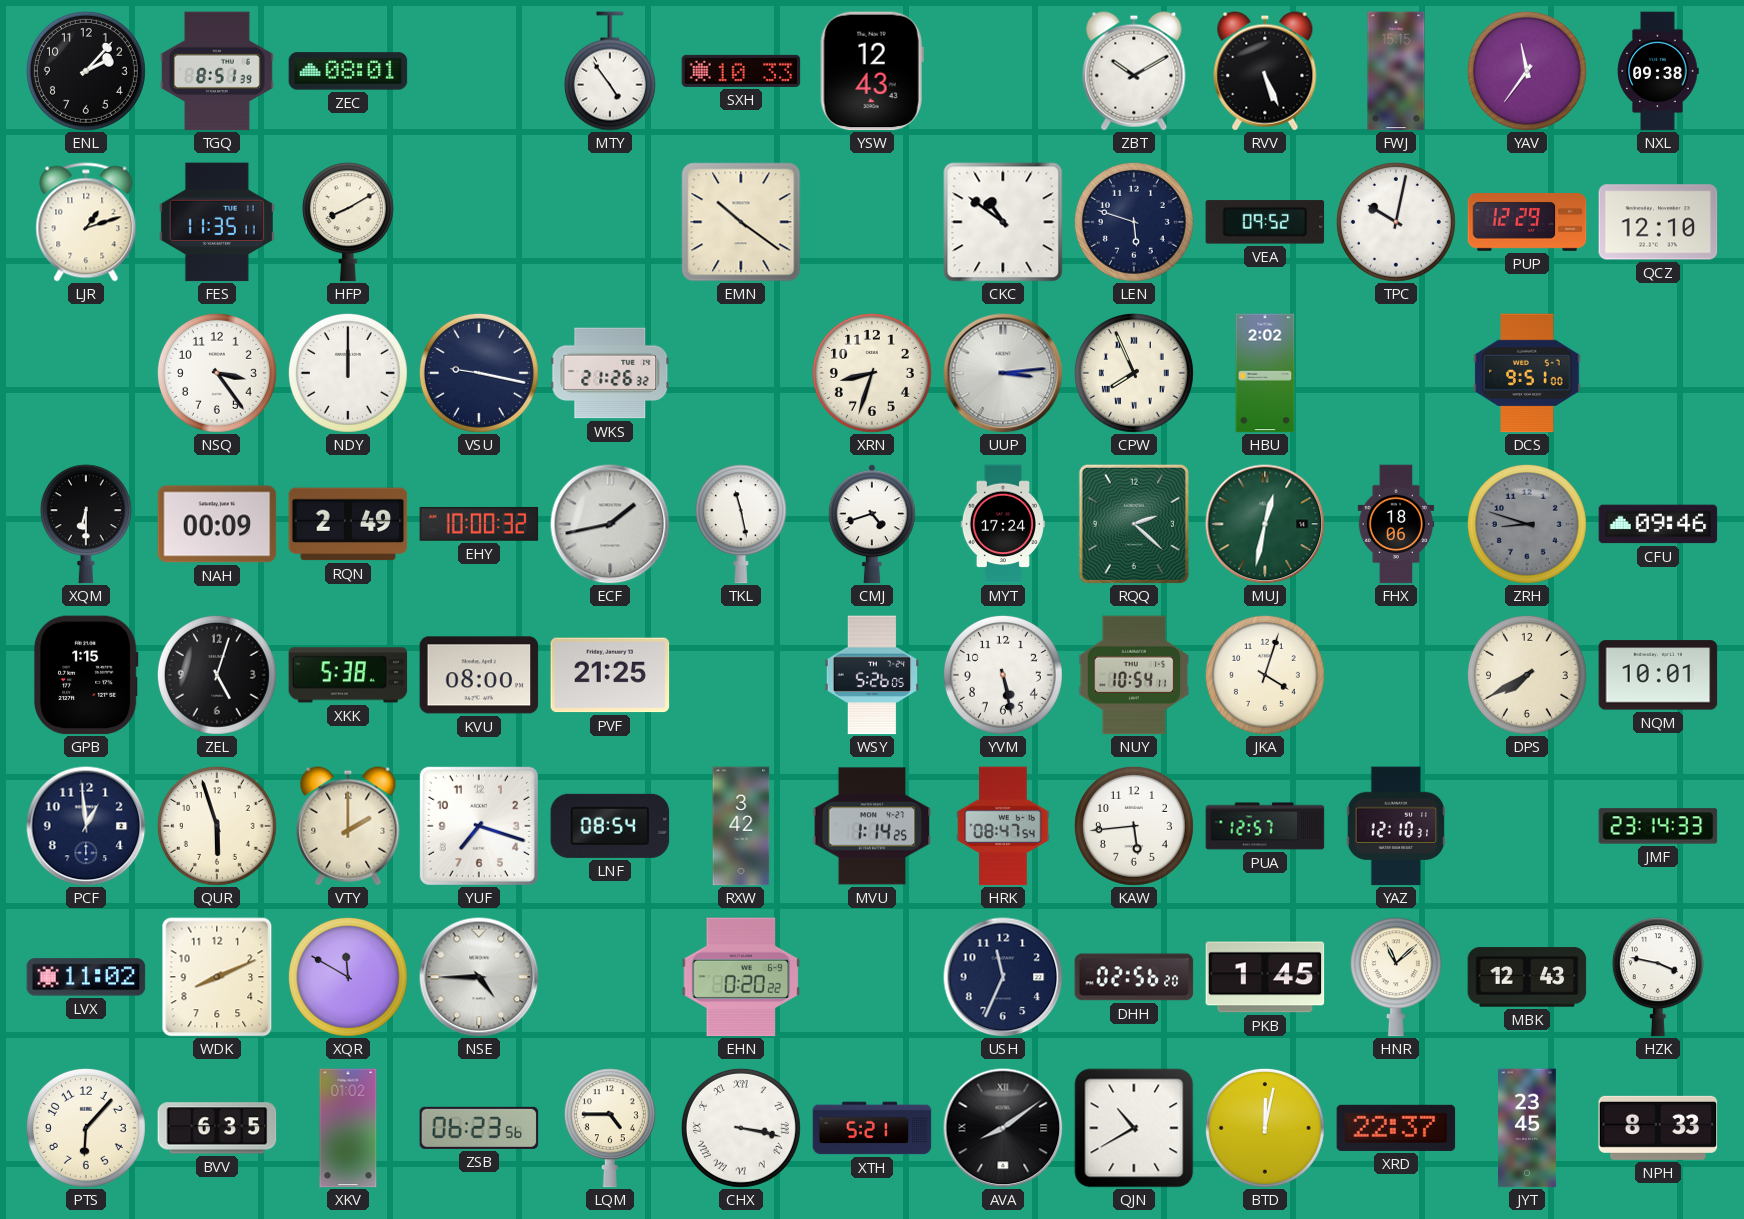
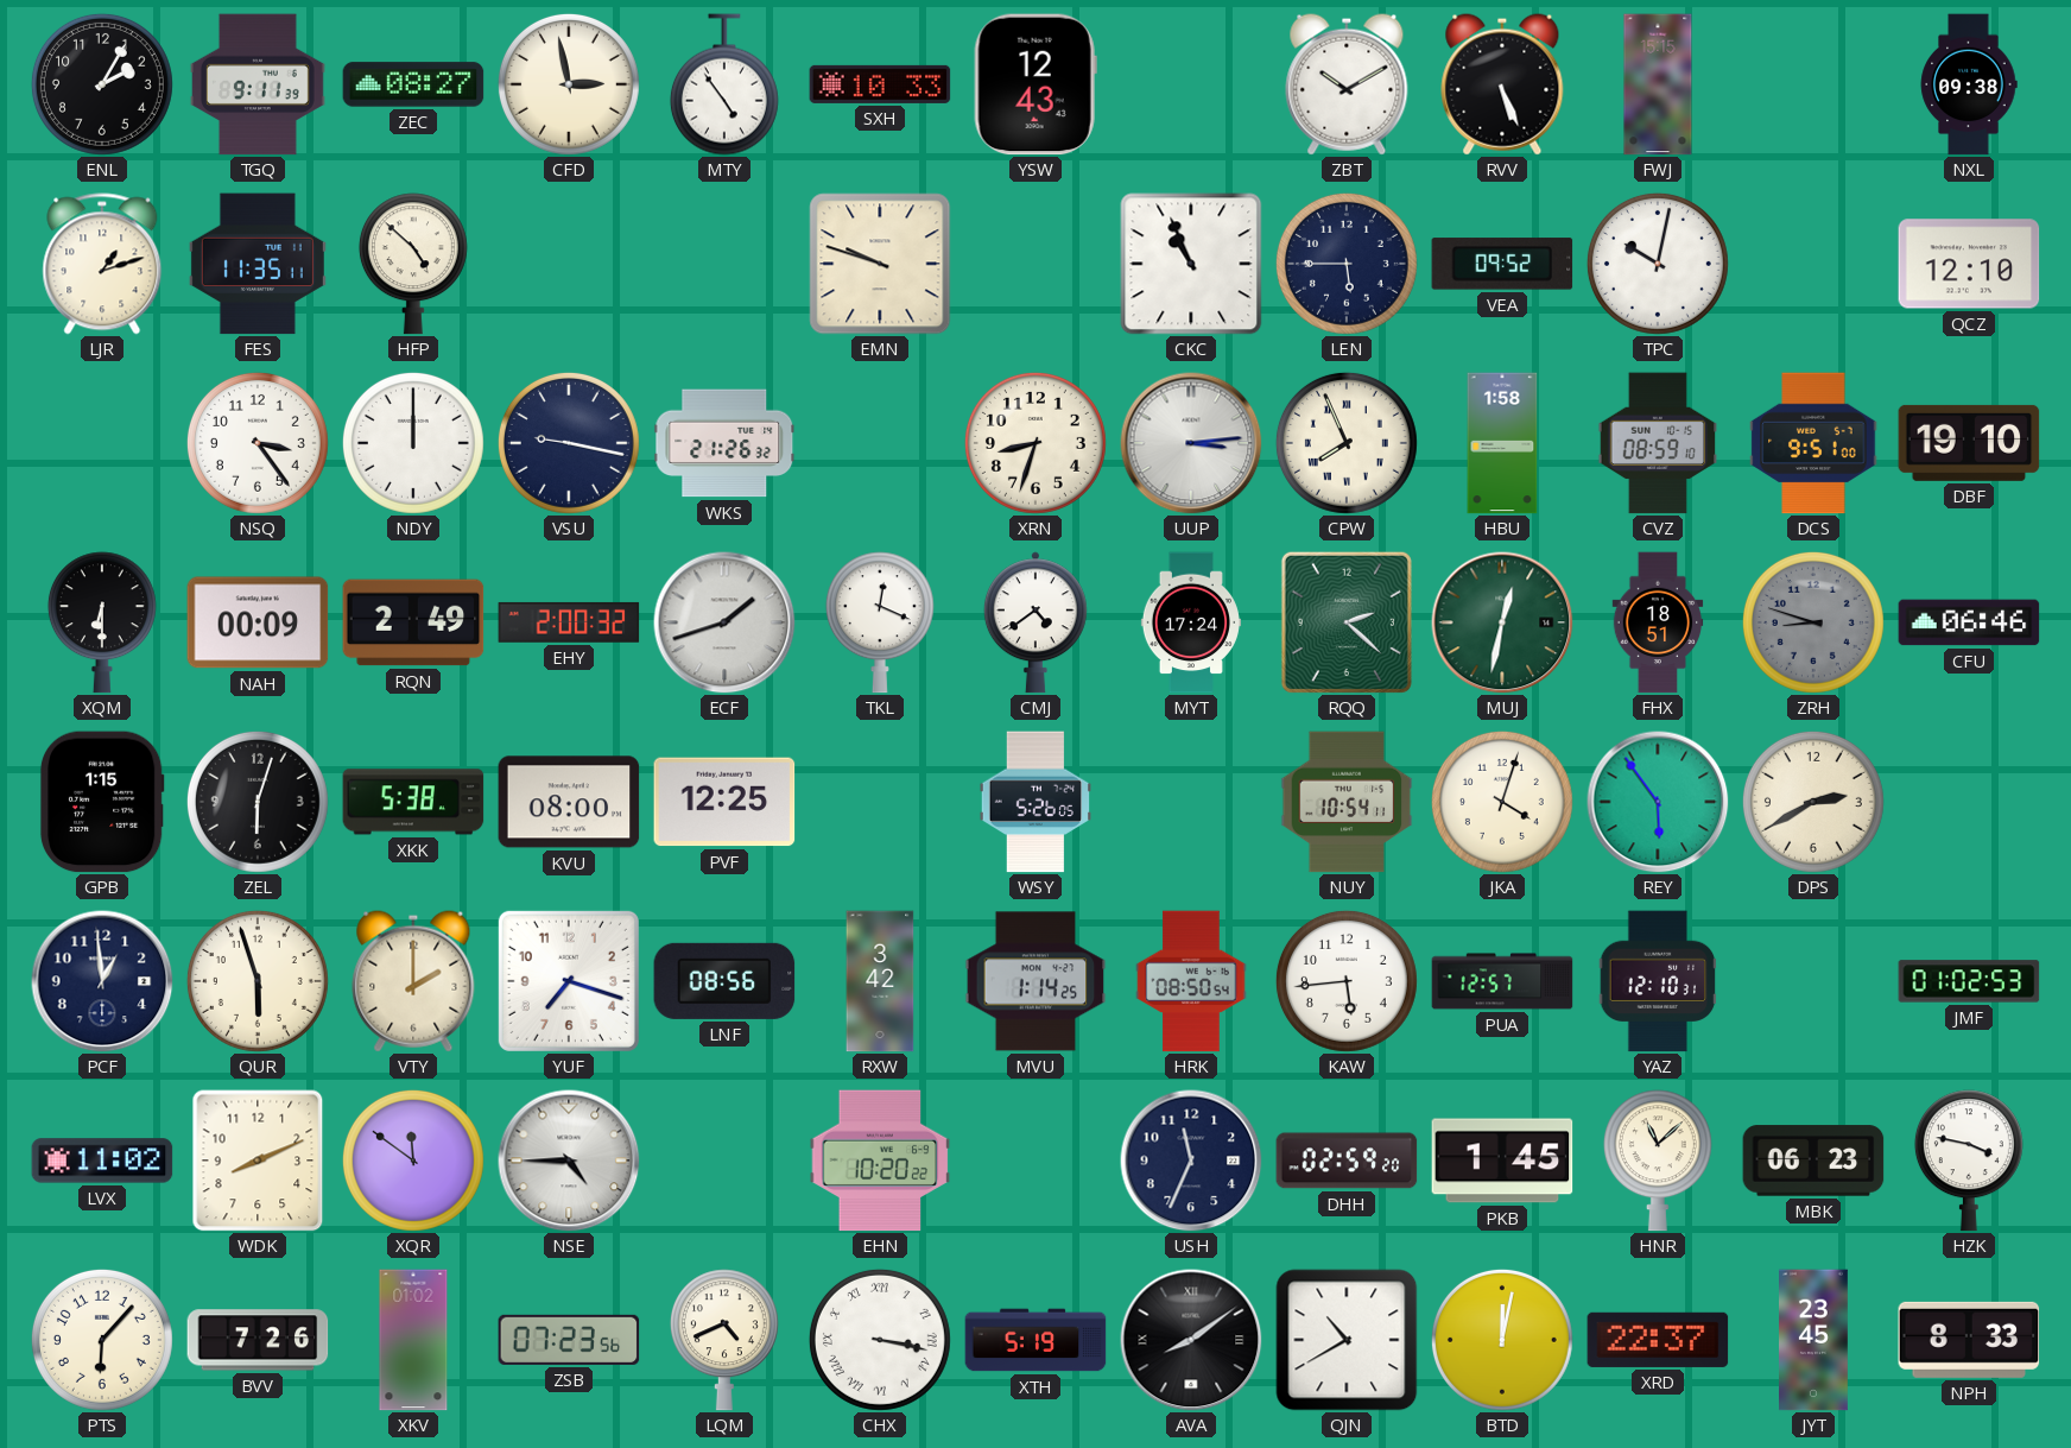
ENL: 2:07 -> 2:05 (102, 84)
TGQ: 8:51 -> 9:11 (258, 84)
ZEC: 08:01 -> 08:27 (413, 84)
CFD: none -> 2:58 (569, 84)
YAV: 11:36 -> none (1527, 71)
HFP: 8:10 -> 4:52 (413, 264)
EMN: 10:21 -> 9:48 (880, 264)
CKC: 10:51 -> 10:56 (1191, 264)
LEN: 5:48 -> 5:45 (1347, 264)
PUP: 12:29 -> none (1527, 223)
HBU: 2:02 -> 1:58 (1502, 443)
CVZ: none -> 08:59 (1657, 443)
DBF: none -> 19:10 (1969, 443)
EHY: 10:00 -> 2:00 (569, 622)
ECF: 1:43 -> 1:42 (724, 622)
TKL: 11:28 -> 12:19 (880, 622)
CMJ: 4:42 -> 4:39 (1035, 622)
FHX: 18:06 -> 18:51 (1658, 622)
CFU: 09:46 -> 06:46 (1969, 622)
ZEL: 5:03 -> 6:03 (258, 802)
PVF: 21:25 -> 12:25 (724, 802)
YVM: 5:28 -> none (1003, 675)
REY: none -> 5:54 (1658, 802)
DPS: 7:40 -> 2:40 (1813, 802)
NQM: 10:01 -> none (1658, 675)
LNF: 08:54 -> 08:56 (724, 981)
HRK: 08:47 -> 08:50 (1191, 981)
JMF: 23:14 -> 01:02 (1969, 981)
XQR: 11:50 -> 11:51 (413, 1161)
EHN: 0:20 -> 10:20 (880, 1161)
DHH: 02:56 -> 02:59 (1347, 1161)
MBK: 12:43 -> 06:23 (1813, 1161)
BVV: 6:35 -> 7:26 (258, 1340)
ZSB: 06:23 -> 07:23 (569, 1340)
LQM: 4:45 -> 4:41 (724, 1340)
XTH: 5:21 -> 5:19 (1035, 1340)
